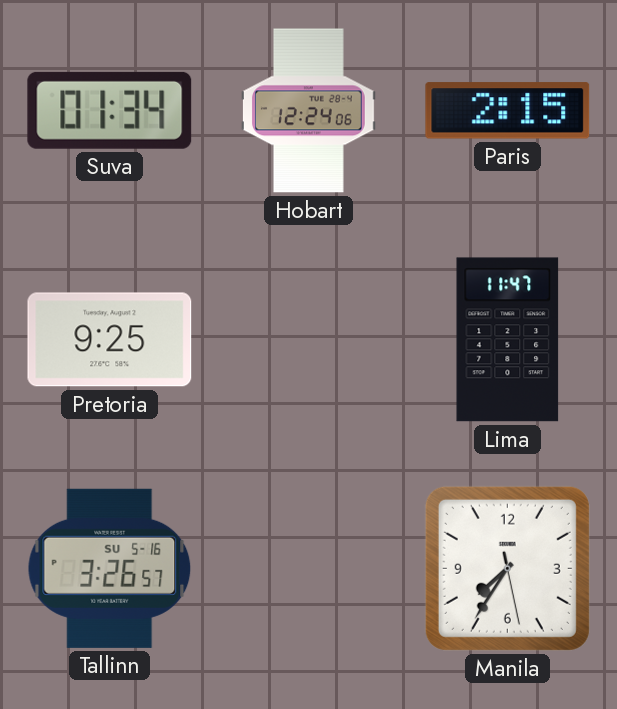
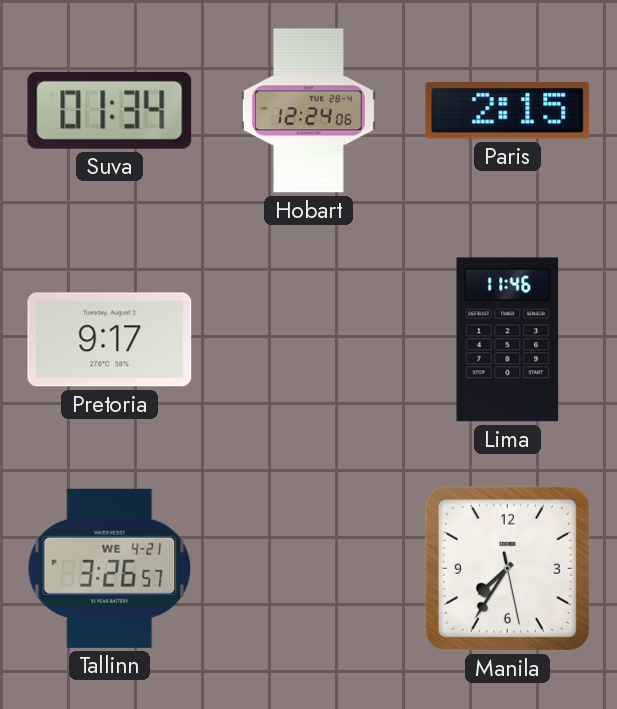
Pretoria: 9:25 -> 9:17 (110, 340)
Lima: 11:47 -> 11:46 (508, 340)
Tallinn date: SU 5-16 -> WE 4-21 (110, 568)
